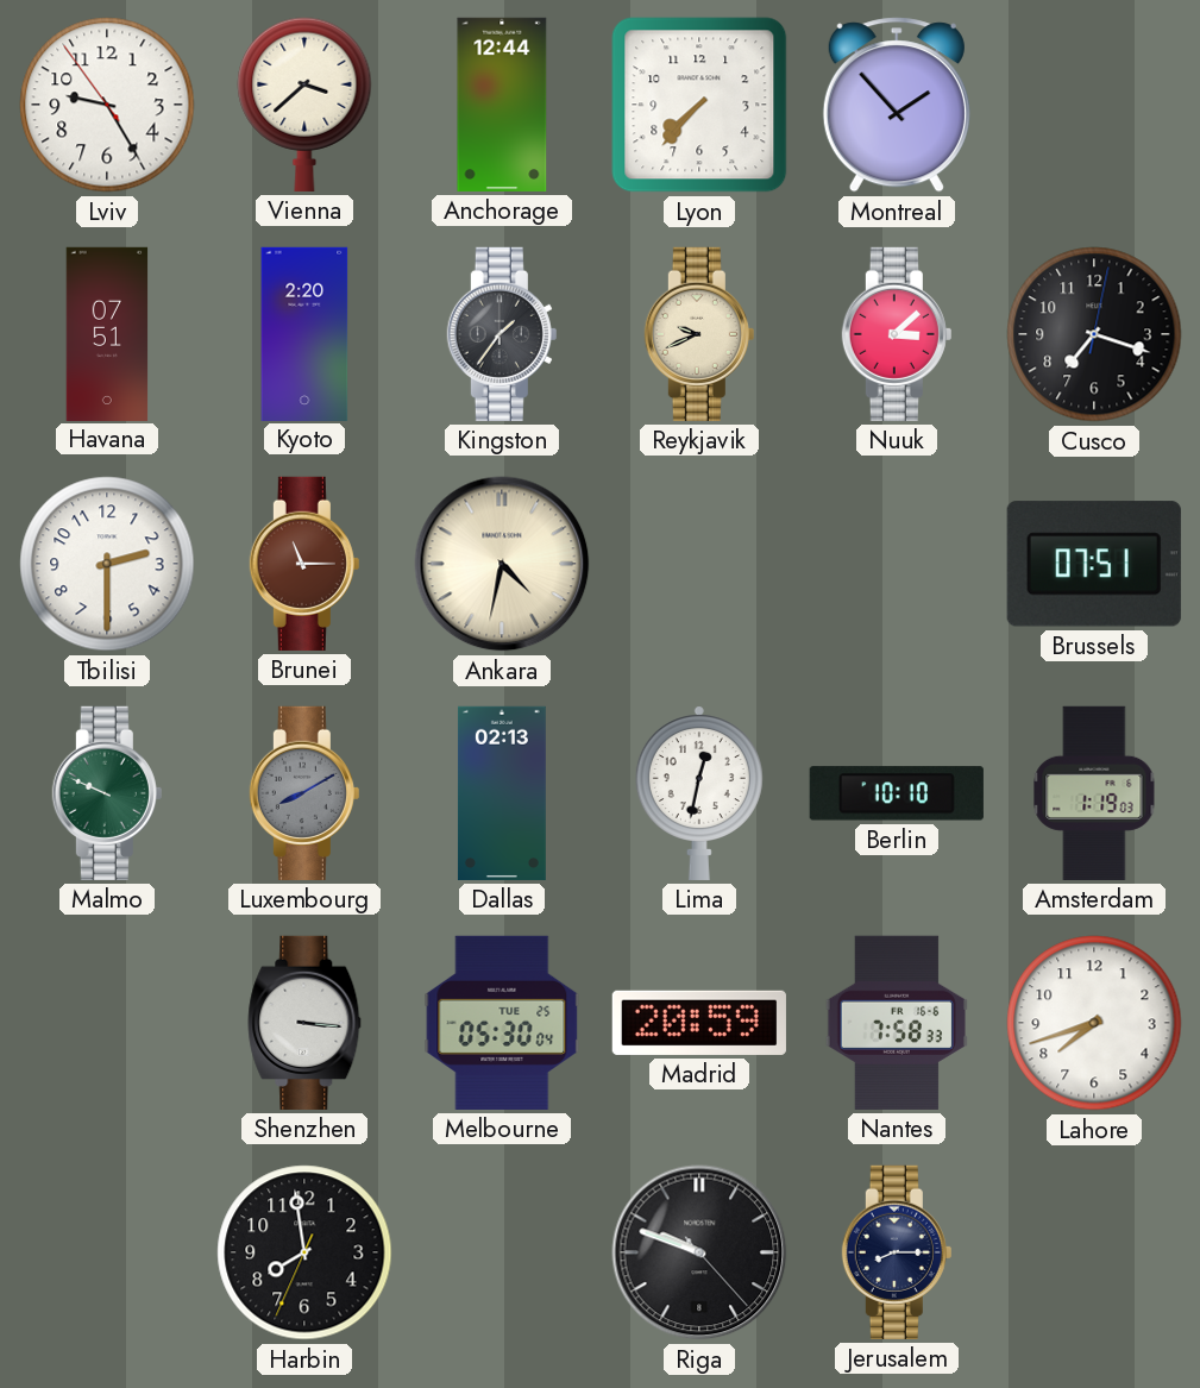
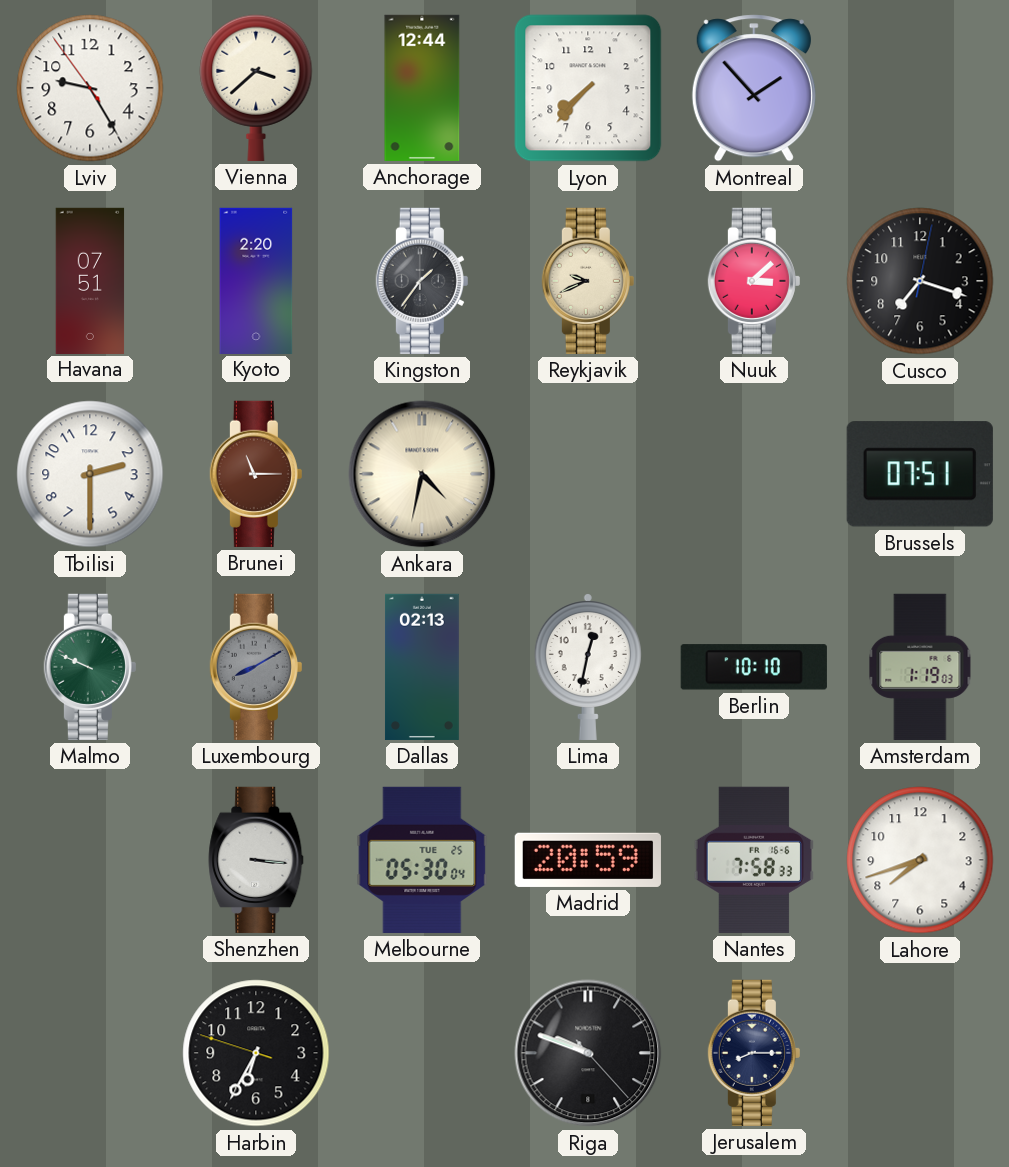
Harbin: 7:58 -> 6:34 (256, 1053)
